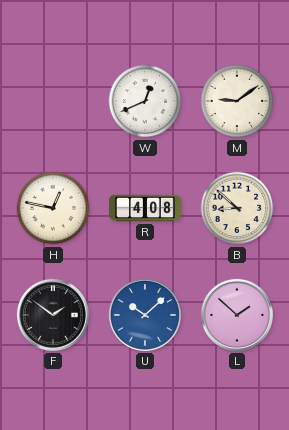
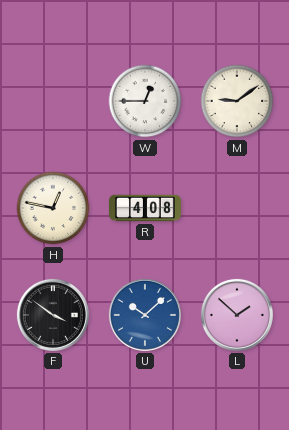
W: 12:41 -> 12:45 (145, 101)
B: 8:52 -> none (237, 208)
F: 1:51 -> 3:51 (53, 315)
